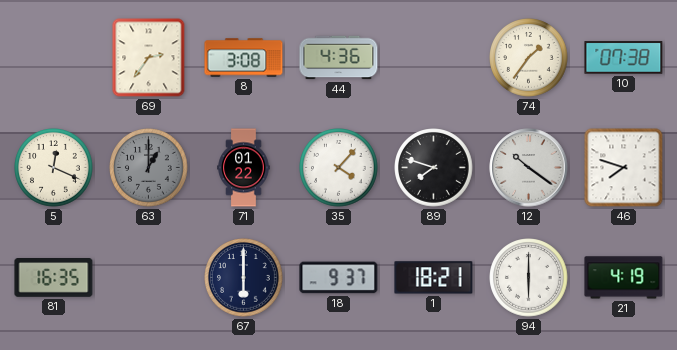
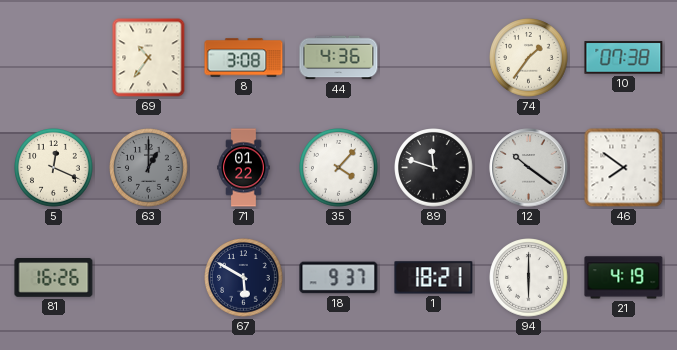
69: 2:36 -> 10:36 (149, 58)
89: 7:48 -> 11:48 (434, 168)
46: 7:48 -> 7:51 (624, 168)
81: 16:35 -> 16:26 (54, 278)
67: 6:00 -> 5:50 (244, 278)
